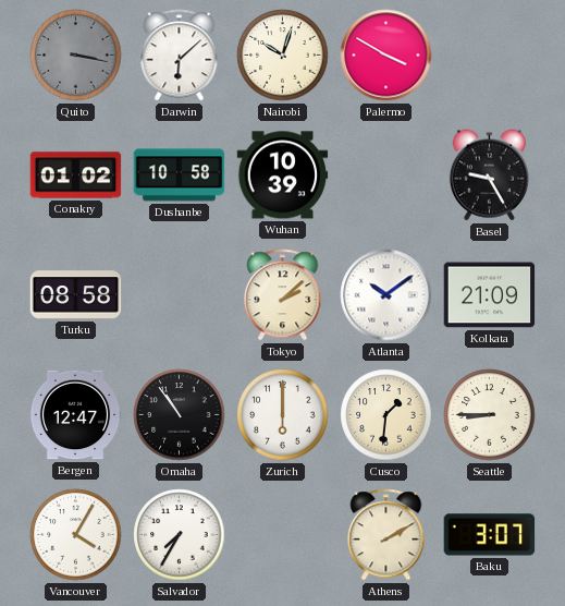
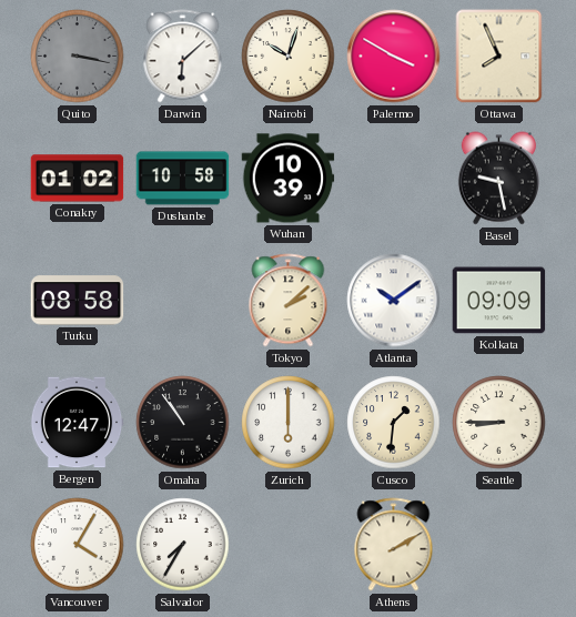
Ottawa: none -> 7:56 (499, 57)
Basel: 9:25 -> 9:28 (498, 179)
Kolkata: 21:09 -> 09:09 (499, 301)
Baku: 3:07 -> none (490, 535)
